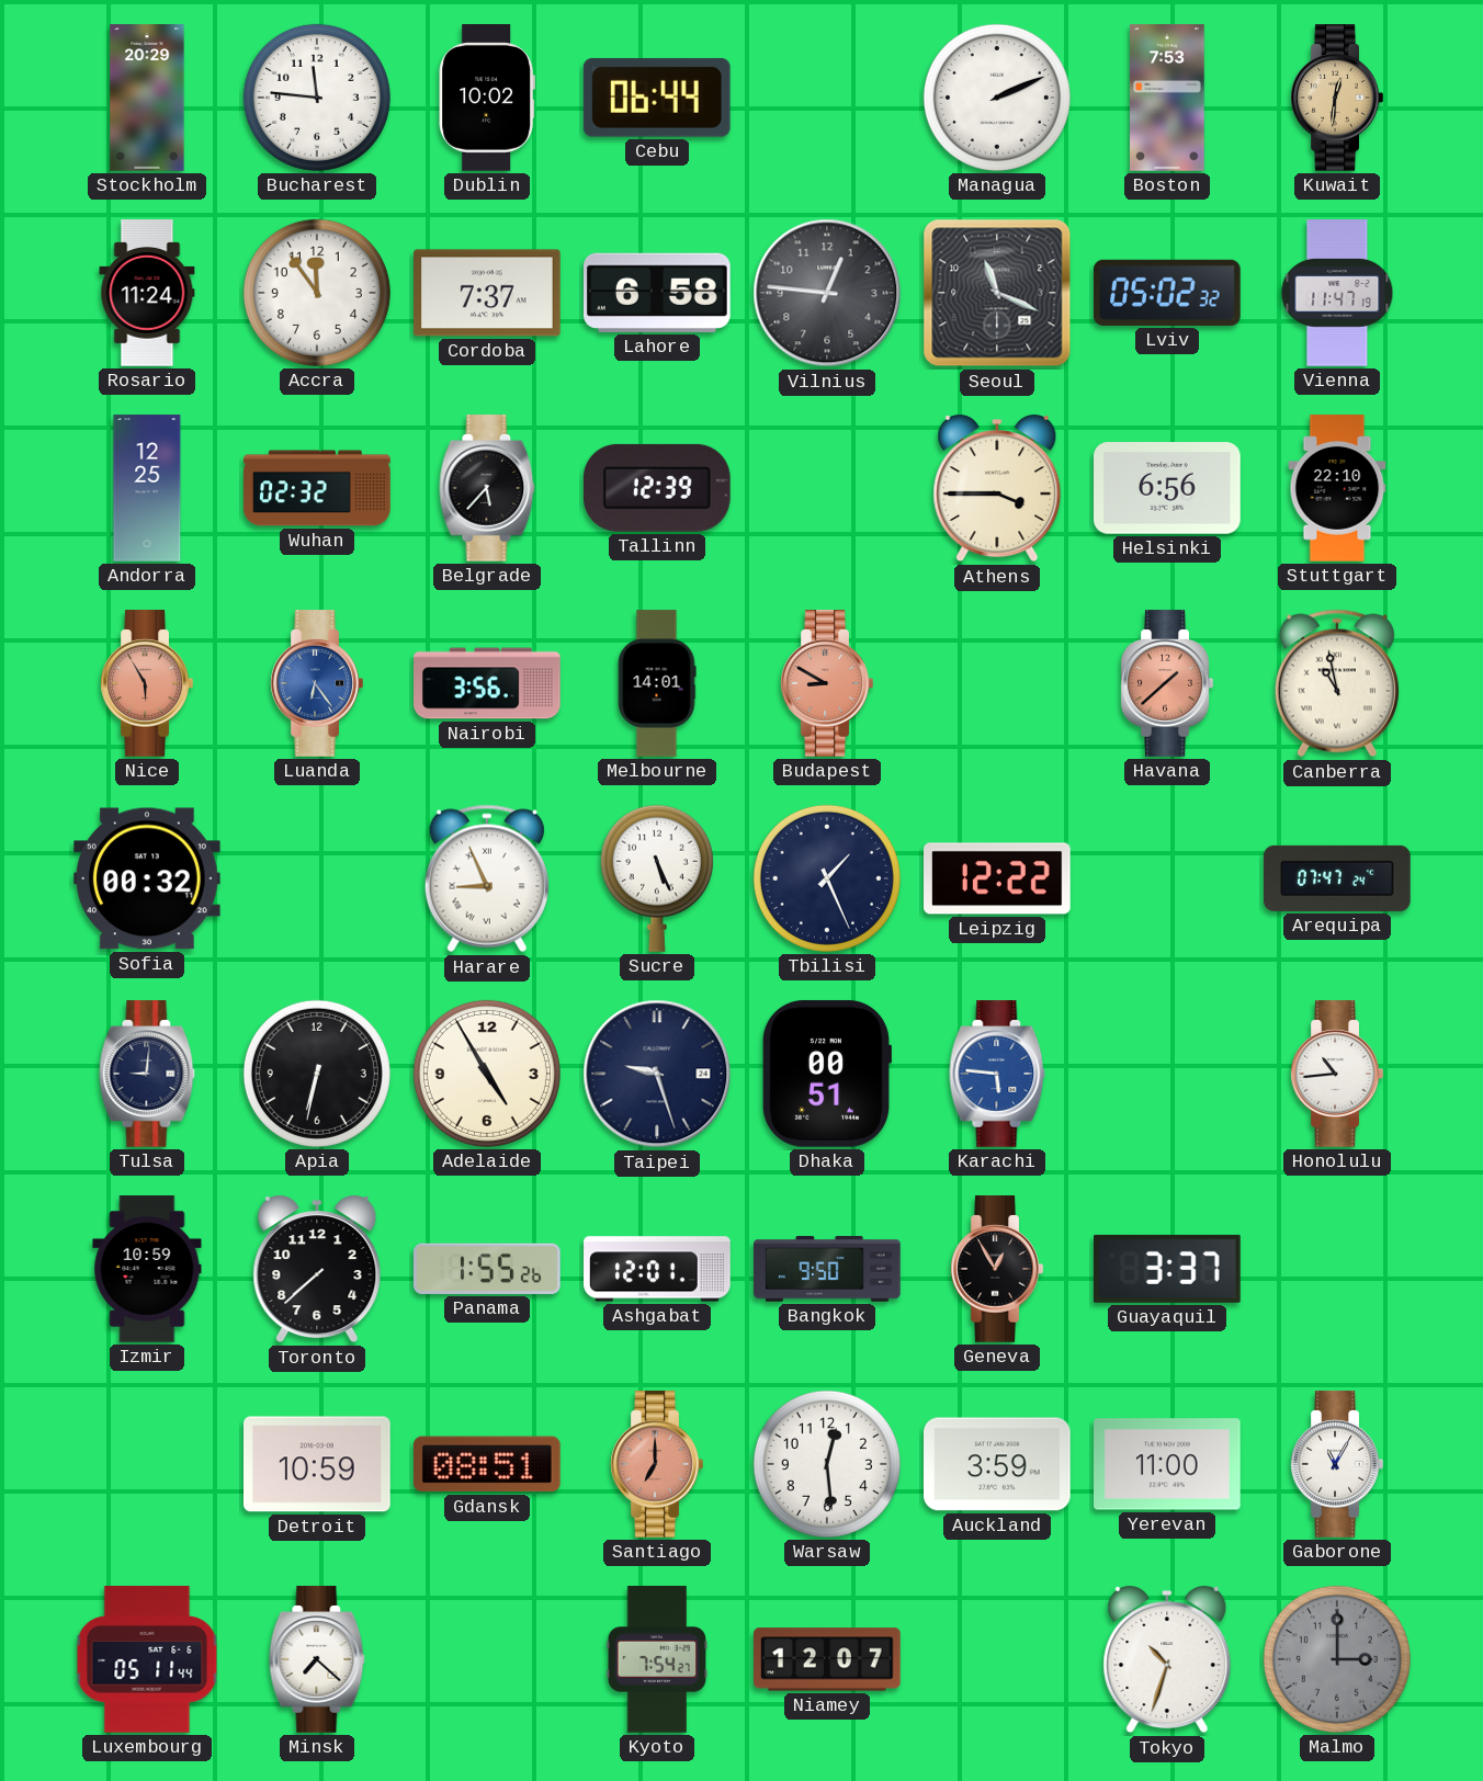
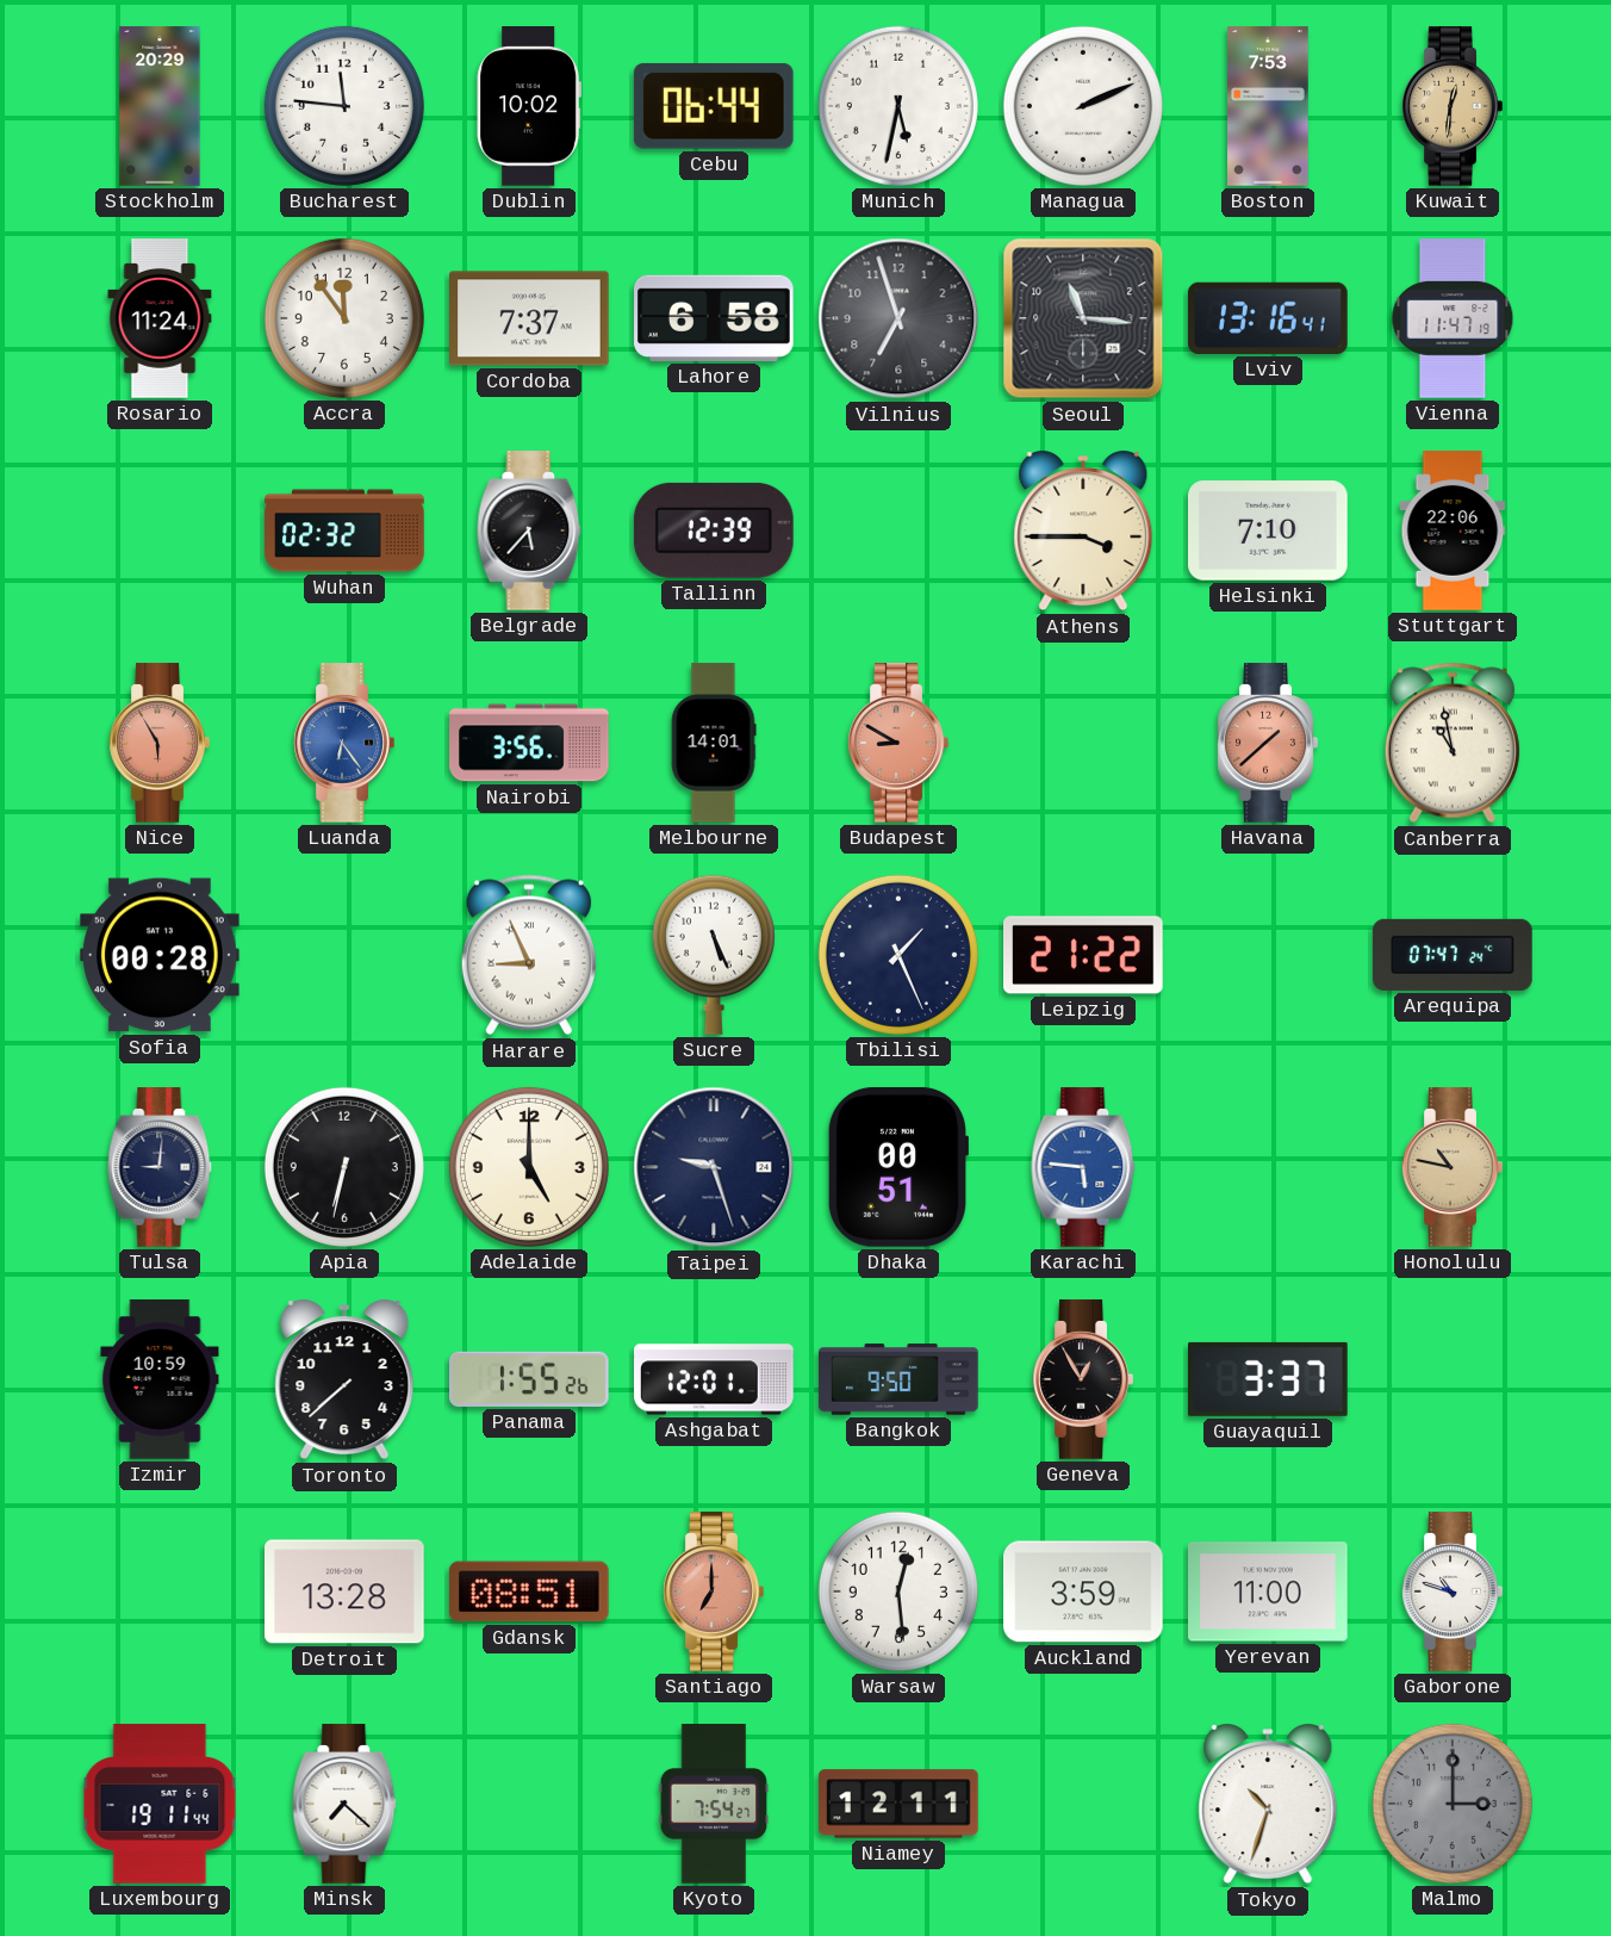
Munich: none -> 5:32 (898, 106)
Vilnius: 12:46 -> 6:57 (898, 318)
Seoul: 11:19 -> 11:16 (1083, 318)
Lviv: 05:02 -> 13:16 (1269, 318)
Andorra: 12:25 -> none (147, 488)
Helsinki: 6:56 -> 7:10 (1269, 530)
Stuttgart: 22:10 -> 22:06 (1453, 530)
Sofia: 00:32 -> 00:28 (161, 955)
Leipzig: 12:22 -> 21:22 (1084, 955)
Adelaide: 4:55 -> 5:00 (529, 1167)
Honolulu: 10:44 -> 10:47 (1453, 1167)
Honolulu dial: white -> champagne (1453, 1167)
Detroit: 10:59 -> 13:28 (344, 1591)
Gaborone: 11:05 -> 10:48 (1453, 1591)
Luxembourg: 05:11 -> 19:11 (160, 1804)
Niamey: 12:07 -> 12:11 (898, 1804)
